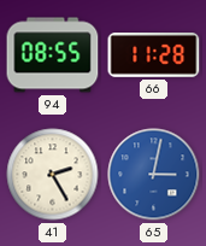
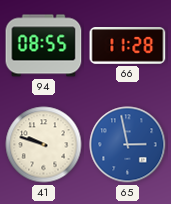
41: 2:25 -> 9:48 (44, 145)
65: 3:02 -> 2:58 (128, 145)
